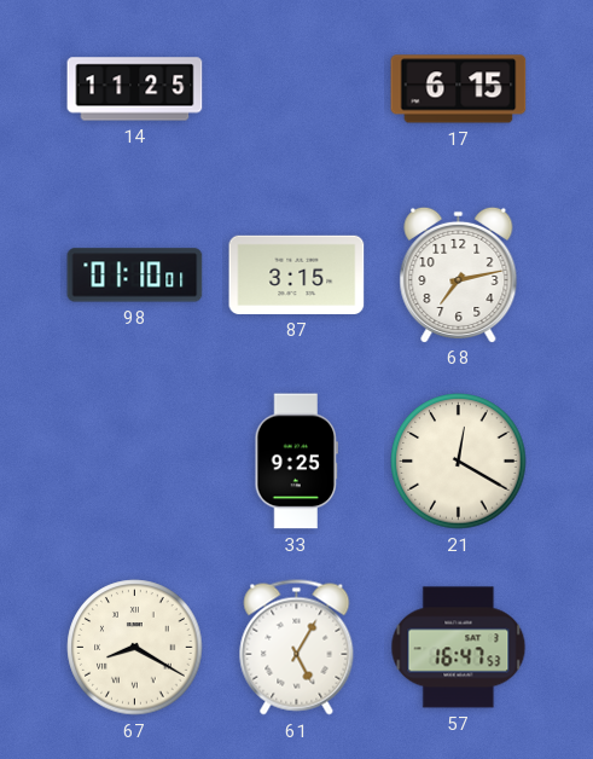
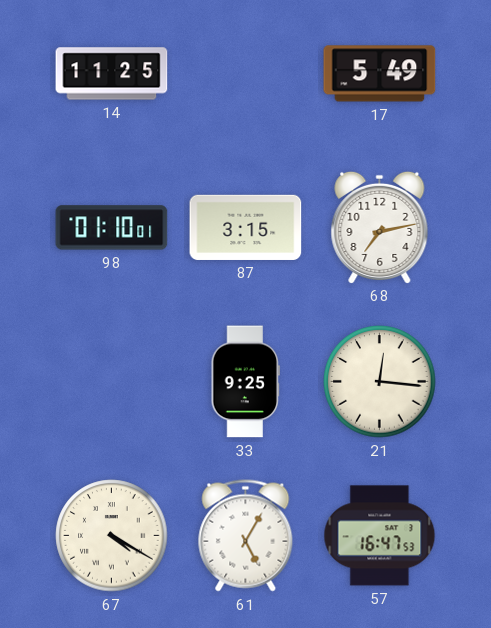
17: 6:15 -> 5:49 (380, 74)
21: 12:20 -> 12:16 (380, 382)
67: 8:20 -> 4:20 (112, 536)
